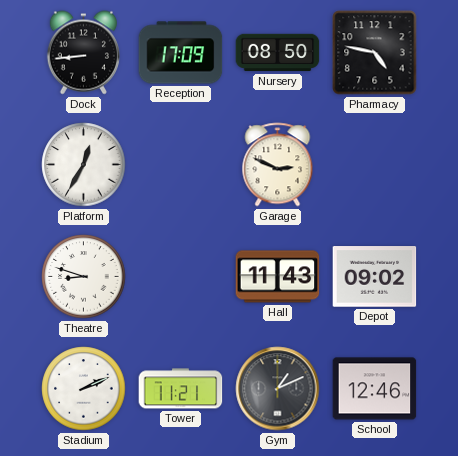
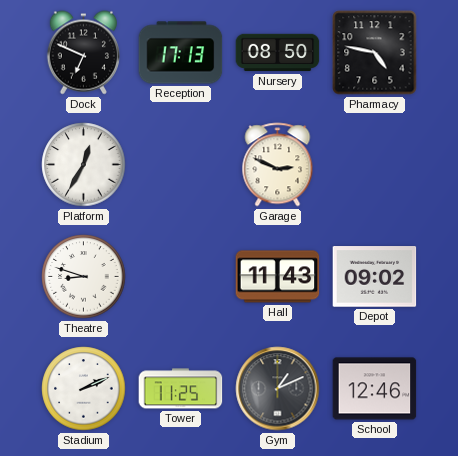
Dock: 8:44 -> 6:49 (83, 53)
Reception: 17:09 -> 17:13 (181, 53)
Tower: 11:21 -> 11:25 (181, 389)
